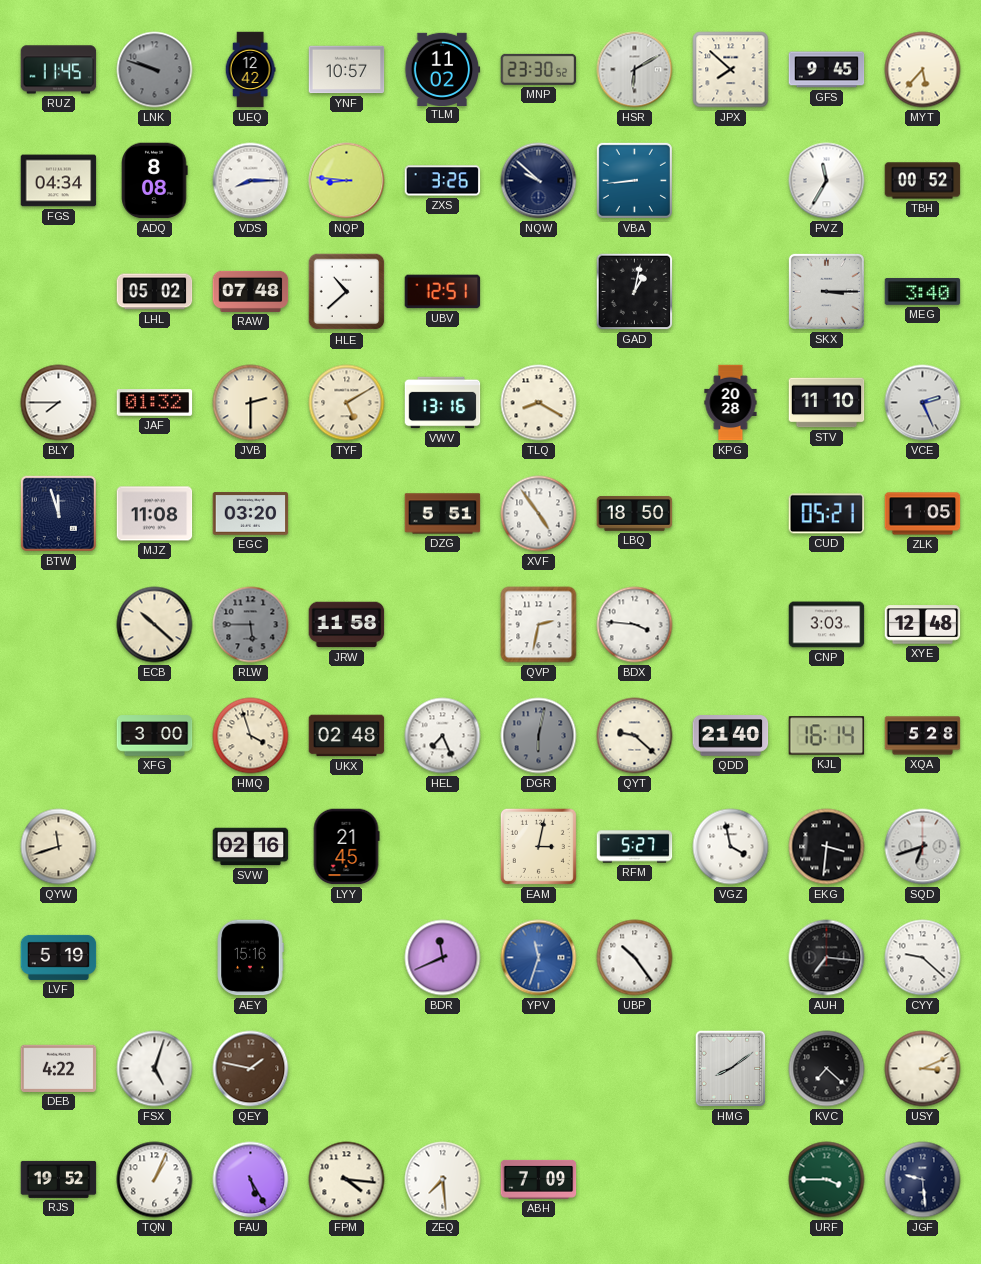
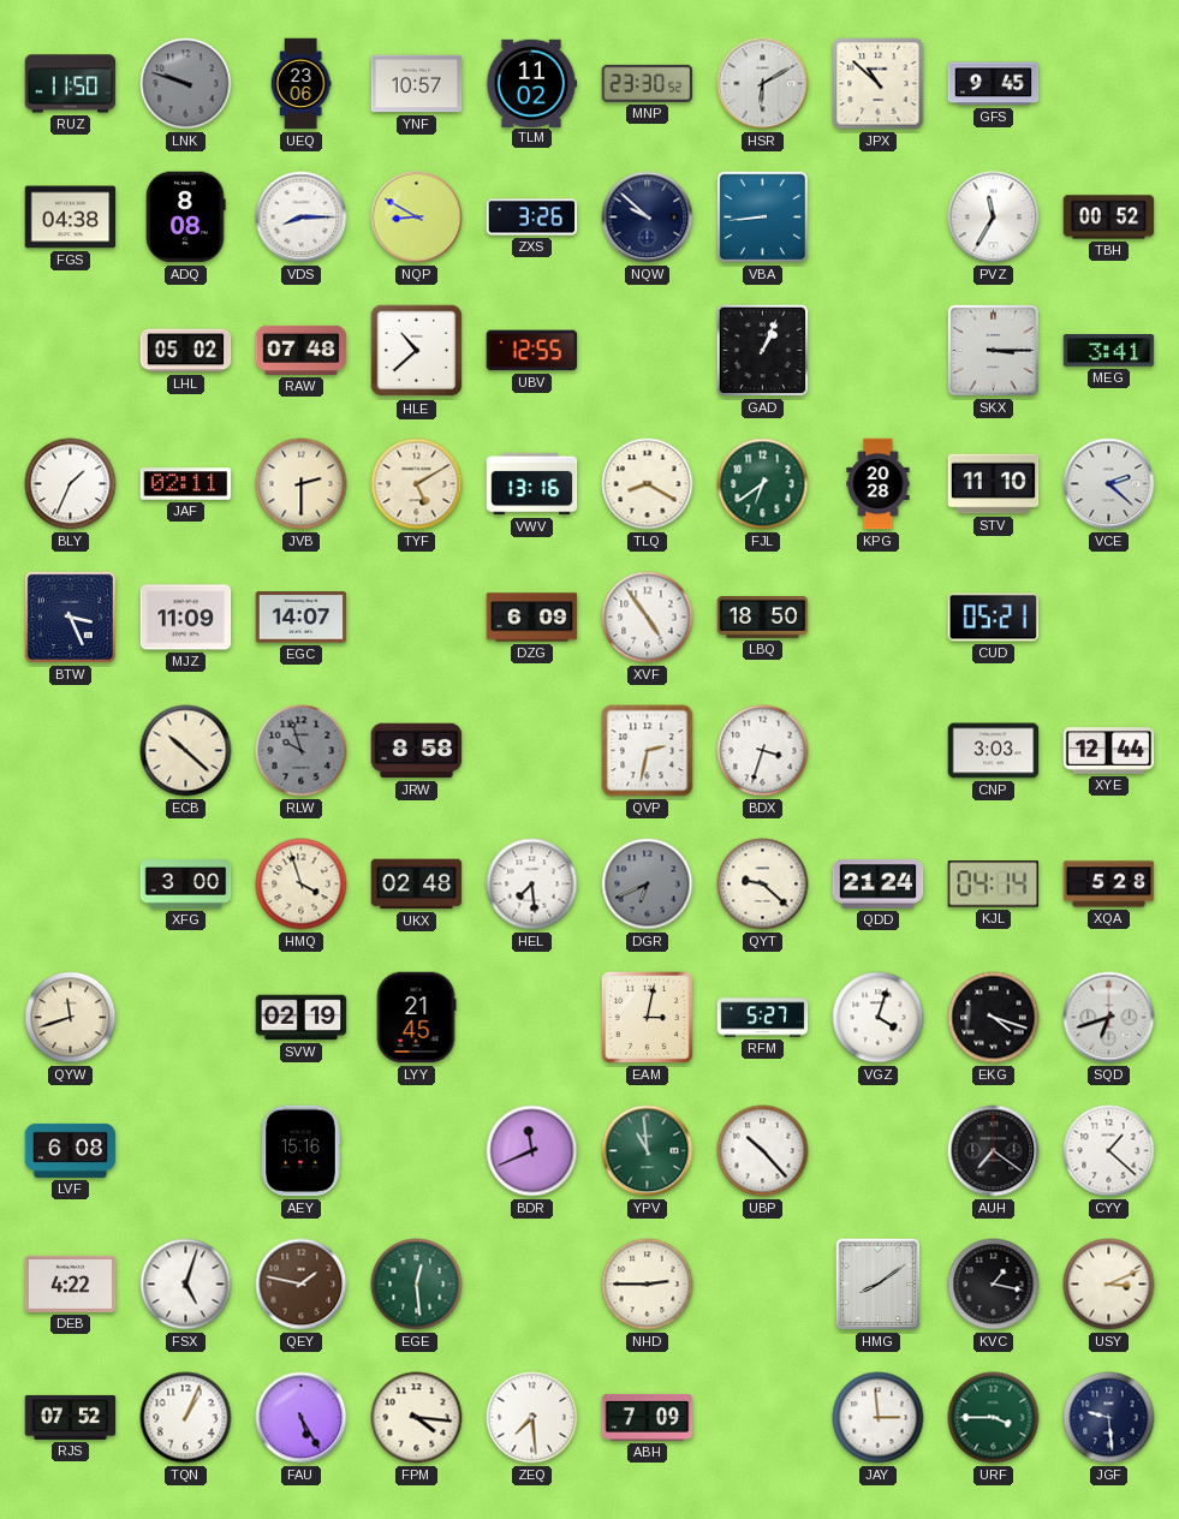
RUZ: 11:45 -> 11:50 (71, 84)
UEQ: 12:42 -> 23:06 (300, 84)
JPX: 7:52 -> 10:52 (879, 84)
MYT: 5:37 -> none (923, 70)
FGS: 04:34 -> 04:38 (71, 218)
NQP: 8:46 -> 8:50 (417, 218)
UBV: 12:51 -> 12:55 (532, 351)
GAD: 1:02 -> 1:04 (763, 351)
MEG: 3:40 -> 3:41 (1109, 351)
BLY: 7:45 -> 1:34 (71, 484)
JAF: 01:32 -> 02:11 (186, 484)
FJL: none -> 6:39 (763, 484)
VCE: 2:26 -> 2:22 (1109, 484)
BTW: 11:57 -> 3:26 (70, 616)
MJZ: 11:08 -> 11:09 (186, 618)
EGC: 03:20 -> 14:07 (302, 618)
DZG: 5:51 -> 6:09 (532, 618)
ZLK: 1:05 -> none (923, 514)
RLW: 5:45 -> 9:57 (302, 751)
JRW: 11:58 -> 8:58 (417, 751)
BDX: 3:46 -> 3:33 (763, 751)
XYE: 12:48 -> 12:44 (1109, 751)
HEL: 7:26 -> 7:29 (532, 884)
DGR: 6:02 -> 6:41 (648, 884)
QDD: 21:40 -> 21:24 (879, 884)
KJL: 16:14 -> 04:14 (994, 884)
SVW: 02:16 -> 02:19 (302, 1018)
VGZ: 3:58 -> 4:03 (879, 1018)
EKG: 3:31 -> 4:18 (994, 1018)
LVF: 5:19 -> 6:08 (71, 1150)
YPV: 11:33 -> 10:59 (648, 1151)
YPV dial: blue -> green (648, 1151)
UBP: 10:24 -> 10:23 (763, 1151)
AUH: 7:16 -> 7:21 (994, 1151)
CYY: 9:22 -> 1:22 (1109, 1151)
EGE: none -> 12:29 (417, 1285)
NHD: none -> 2:45 (648, 1285)
KVC: 7:22 -> 1:17 (994, 1285)
RJS: 19:52 -> 07:52 (71, 1417)
JAY: none -> 2:59 (879, 1418)
